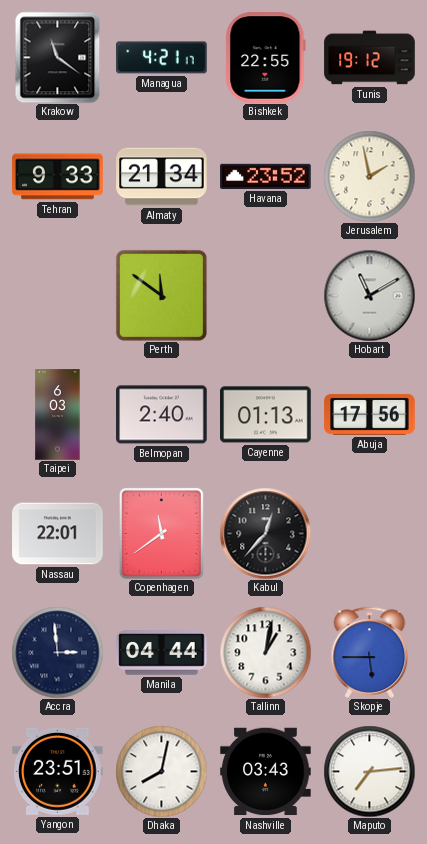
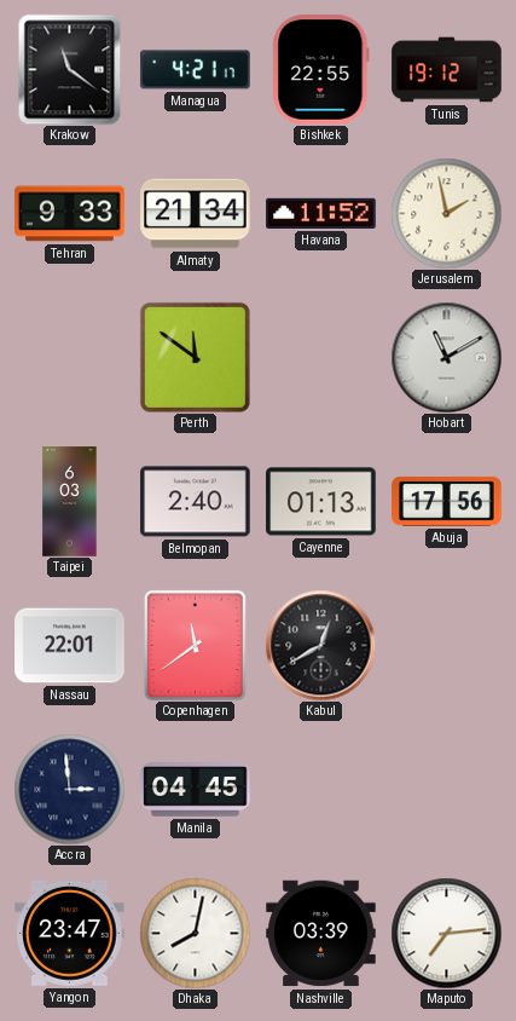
Havana: 23:52 -> 11:52 (321, 213)
Kabul: 12:37 -> 12:40 (320, 645)
Manila: 04:44 -> 04:45 (196, 790)
Tallinn: 1:02 -> none (265, 652)
Skopje: 5:45 -> none (370, 652)
Yangon: 23:51 -> 23:47 (70, 933)
Nashville: 03:43 -> 03:39 (321, 934)
